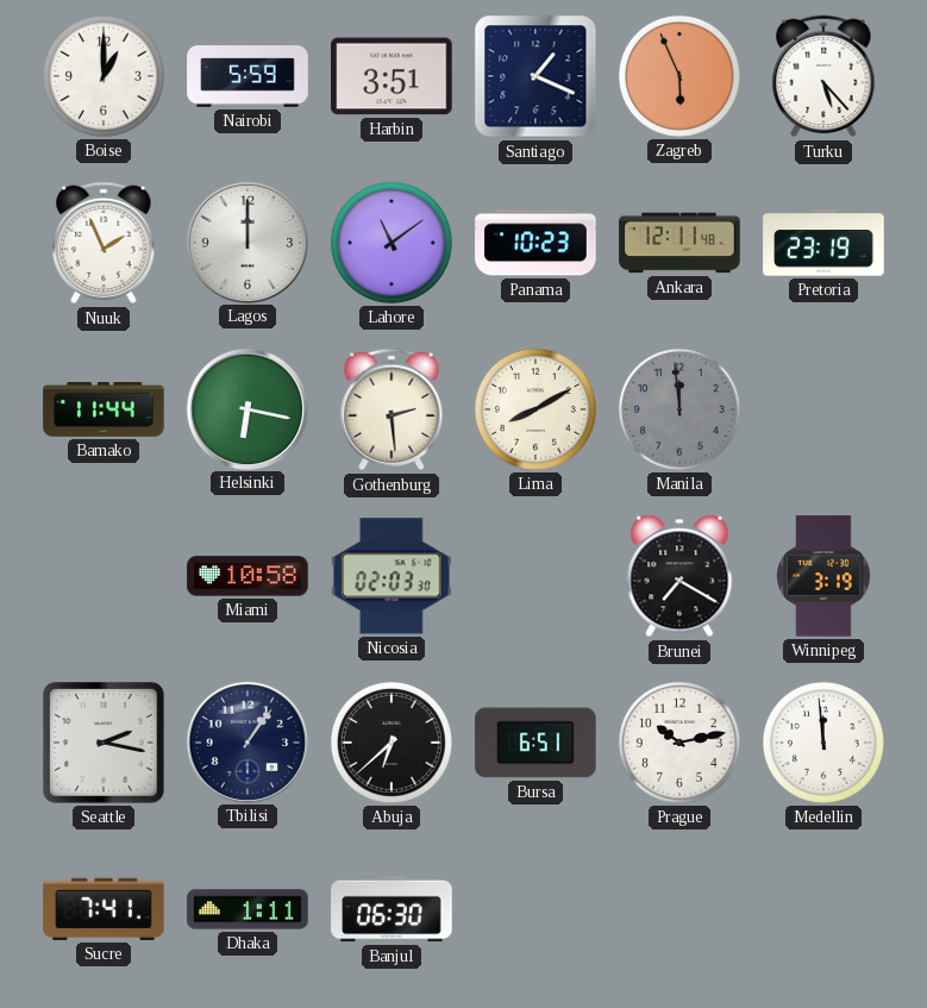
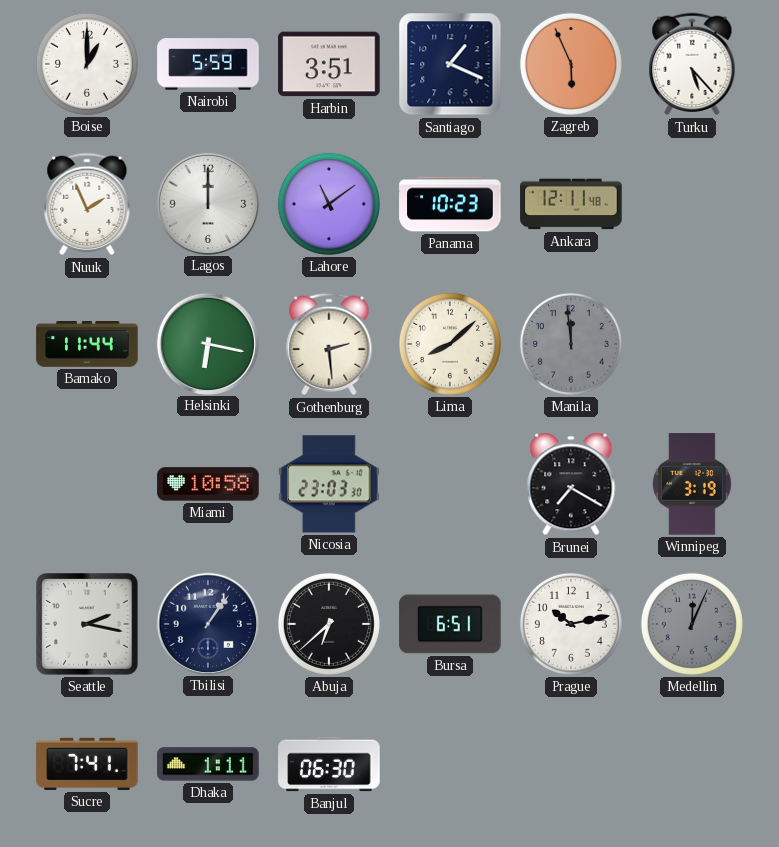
Pretoria: 23:19 -> none (823, 243)
Lima: 8:10 -> 8:08 (450, 344)
Nicosia: 02:03 -> 23:03 (329, 484)
Medellin: 11:59 -> 12:04 (692, 624)
Medellin dial: white -> grey (692, 624)
